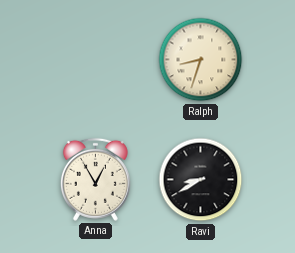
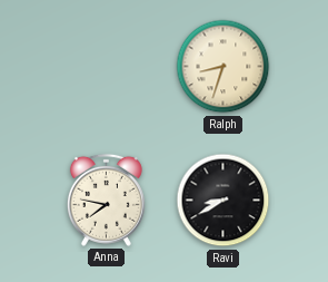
Anna: 12:55 -> 7:47 (106, 200)
